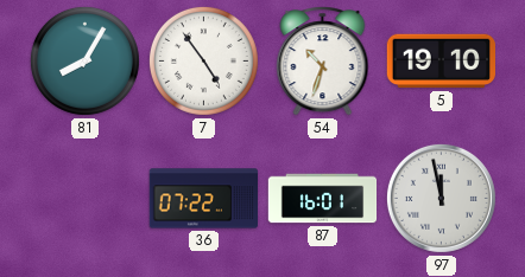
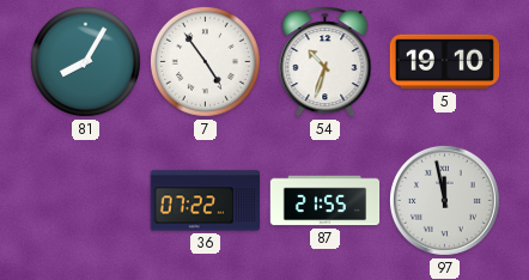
87: 16:01 -> 21:55 (326, 201)
